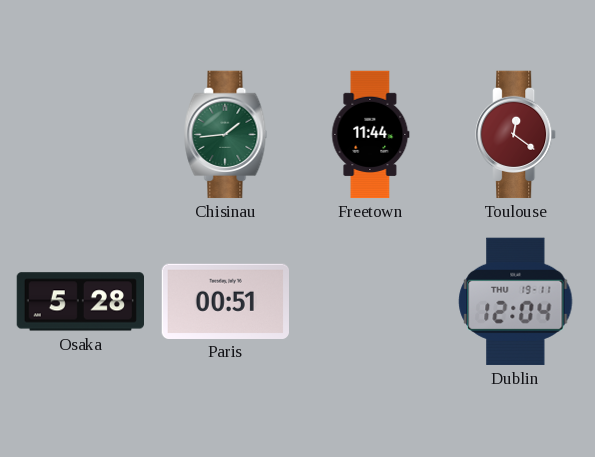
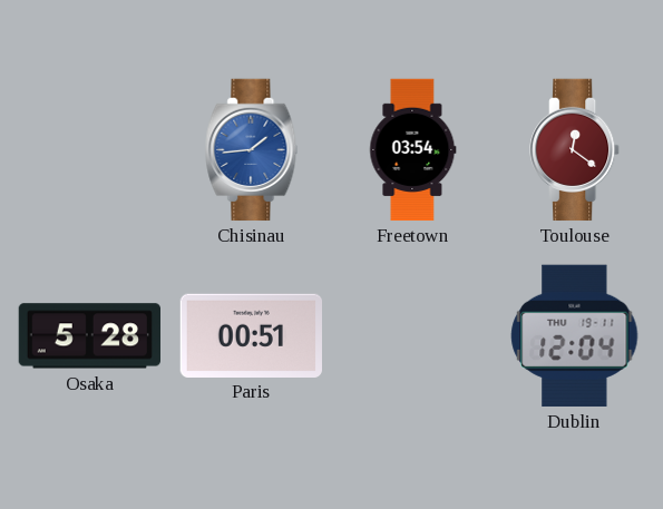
Chisinau dial: green -> blue (252, 150)
Freetown: 11:44 -> 03:54 (413, 150)
